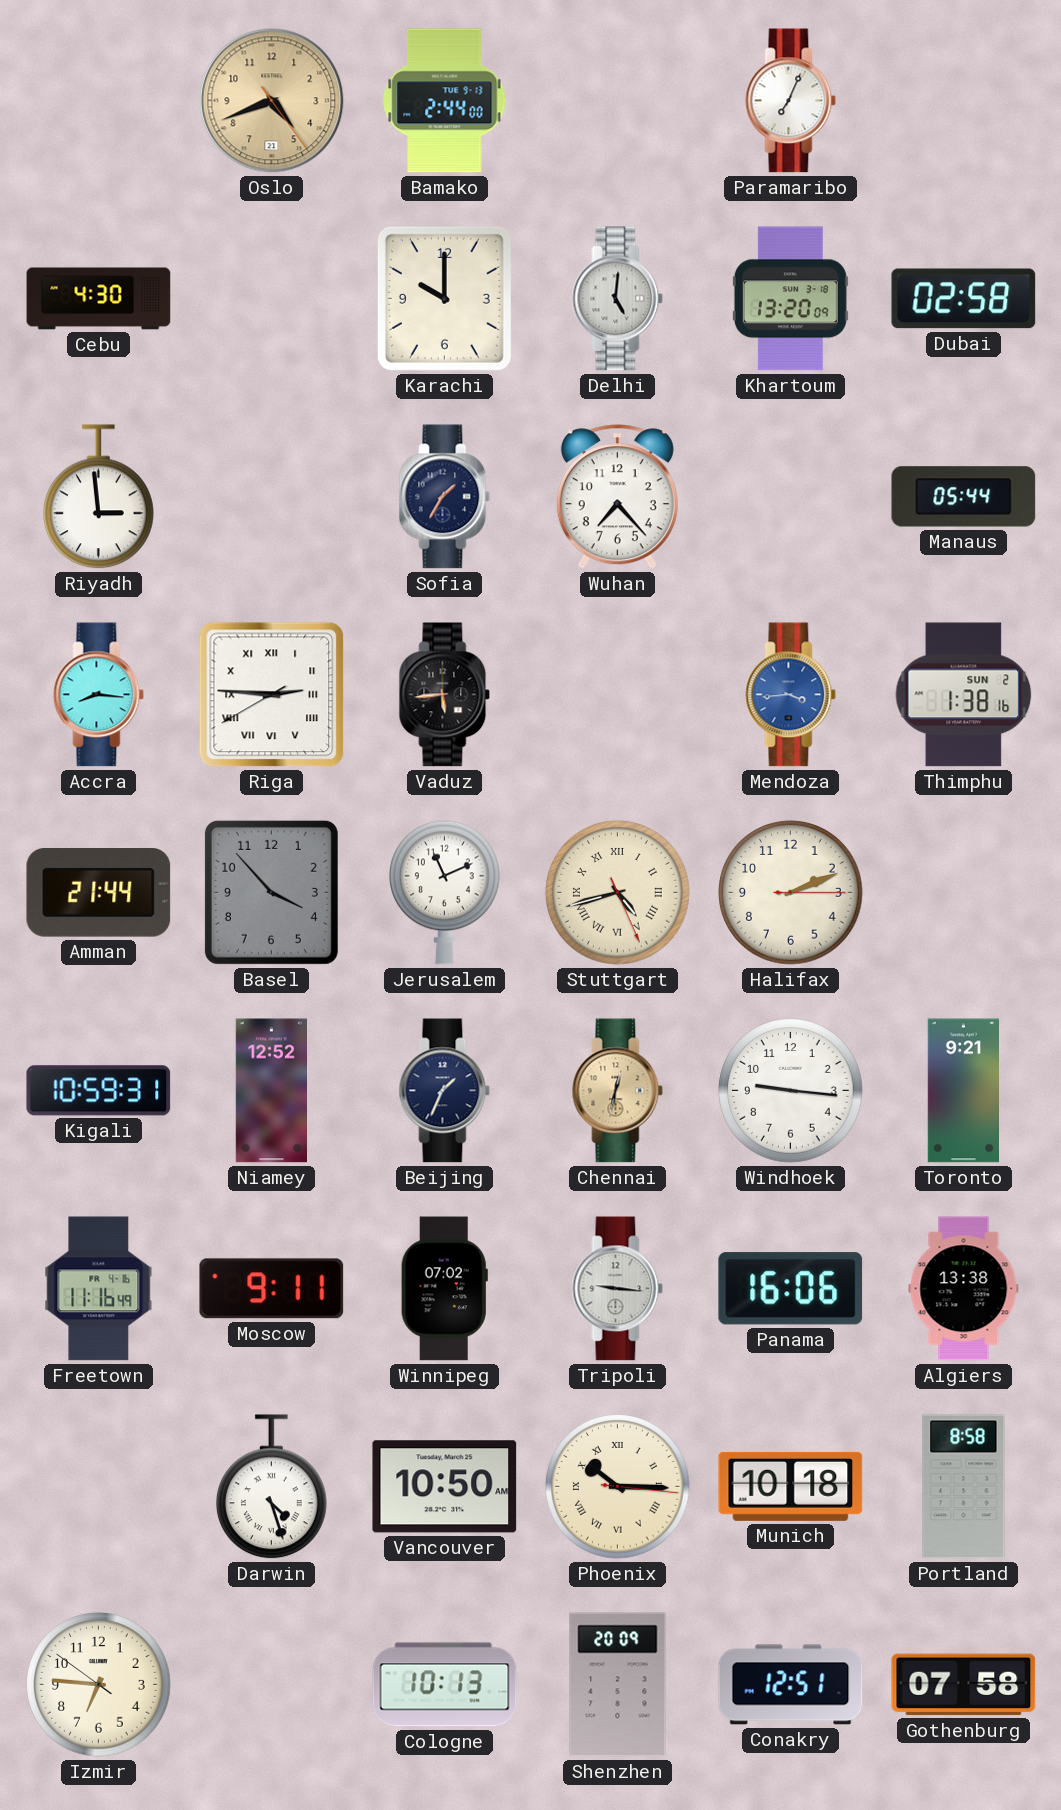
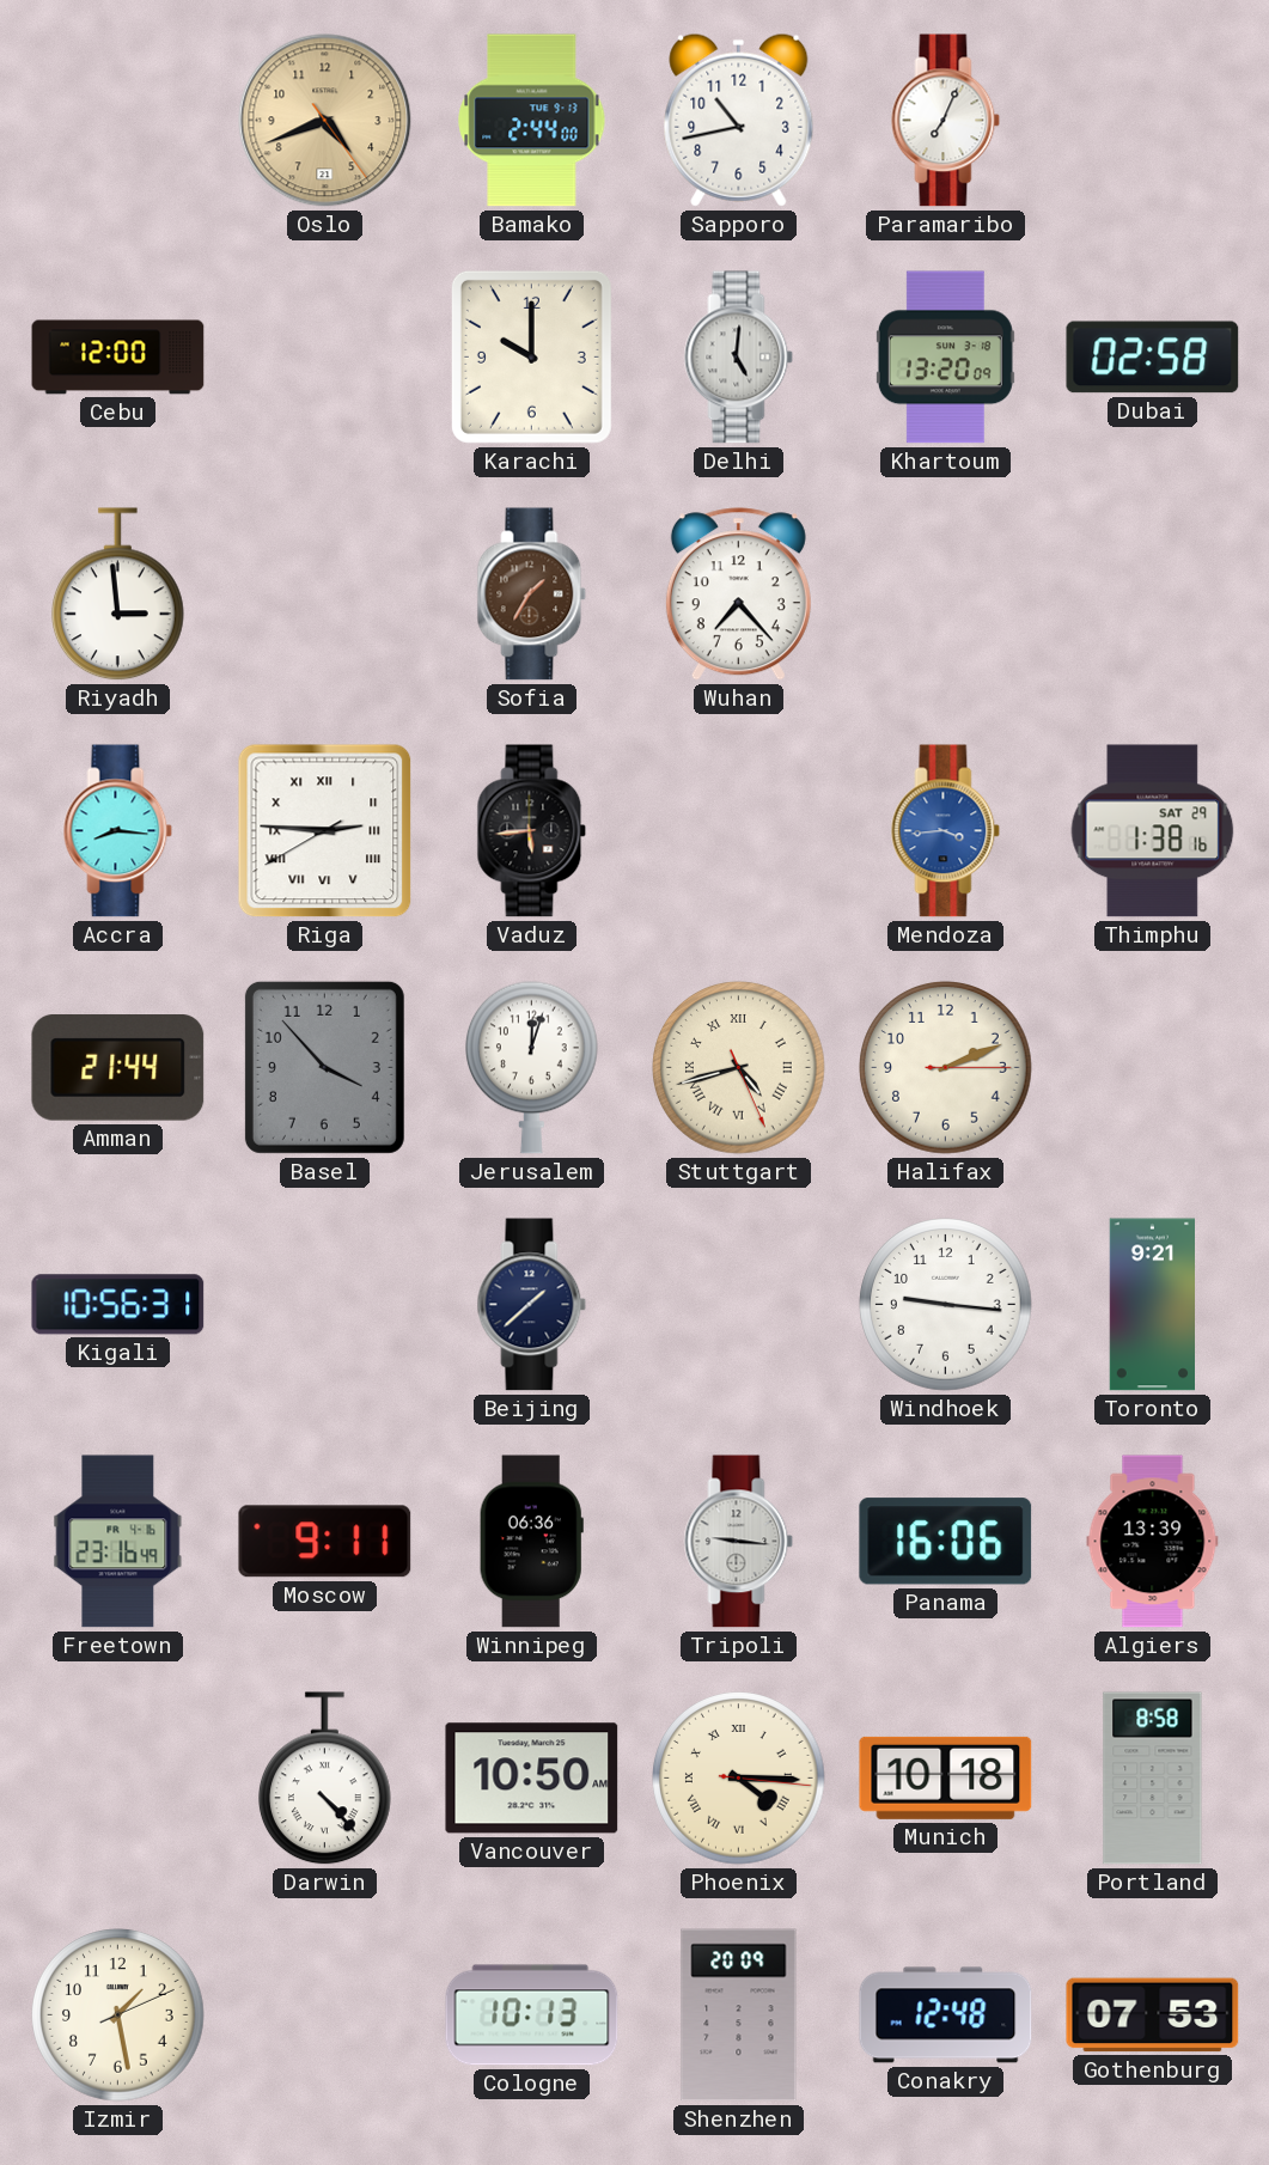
Sapporo: none -> 10:43 (739, 120)
Cebu: 4:30 -> 12:00 (118, 358)
Sofia dial: navy -> brown (532, 594)
Manaus: 05:44 -> none (964, 497)
Thimphu date: SUN 2 -> SAT 29 (1153, 831)
Jerusalem: 11:11 -> 12:03 (532, 1067)
Kigali: 10:59 -> 10:56 (118, 1305)
Niamey: 12:52 -> none (271, 1091)
Beijing: 1:34 -> 1:38 (532, 1305)
Chennai: 12:32 -> none (618, 1091)
Freetown: 11:16 -> 23:16 (118, 1542)
Winnipeg: 07:02 -> 06:36 (531, 1542)
Algiers: 13:38 -> 13:39 (1153, 1542)
Darwin: 4:27 -> 4:23 (325, 1779)
Phoenix: 10:15 -> 4:15 (739, 1779)
Izmir: 6:45 -> 1:28 (118, 2015)
Conakry: 12:51 -> 12:48 (946, 2015)
Gothenburg: 07:58 -> 07:53 (1153, 2015)
